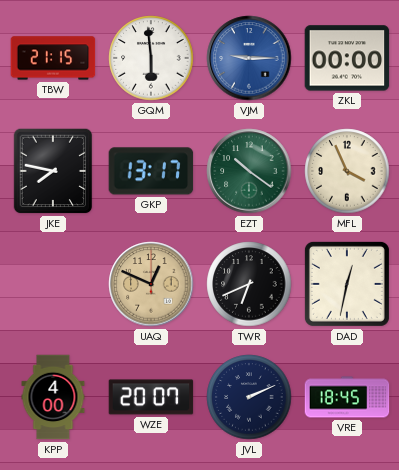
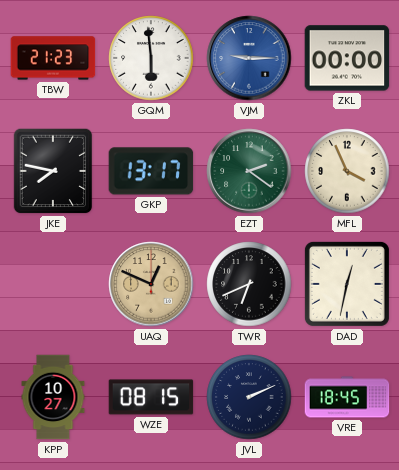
TBW: 21:15 -> 21:23 (53, 58)
EZT: 10:21 -> 2:21 (249, 171)
KPP: 4:00 -> 10:27 (53, 397)
WZE: 20:07 -> 08:15 (151, 397)
